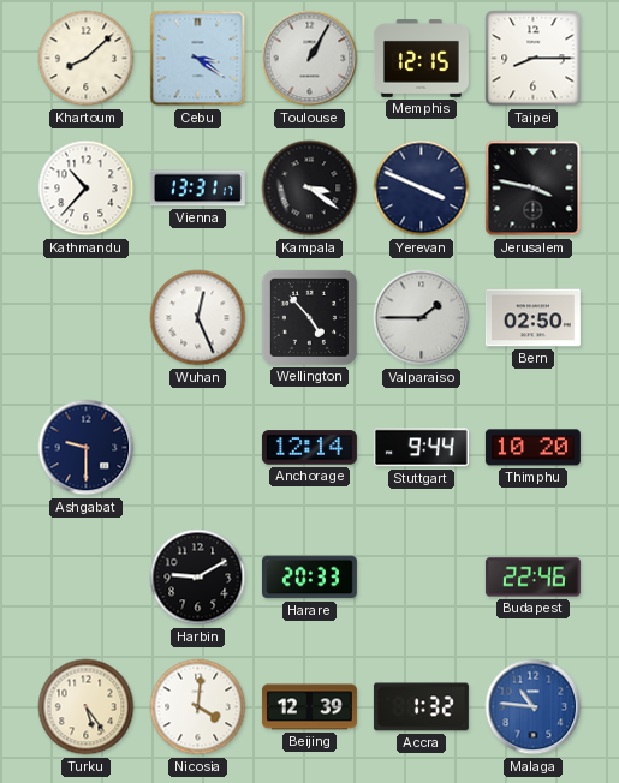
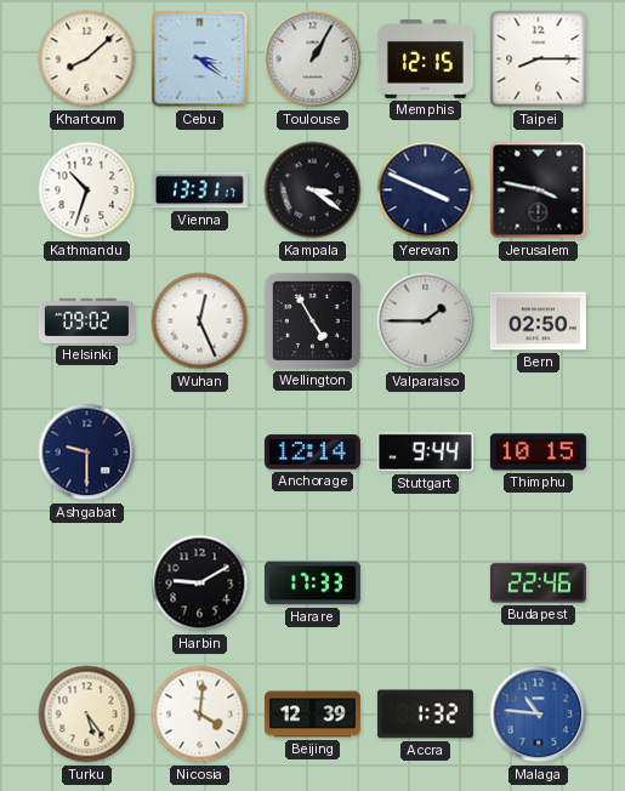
Kathmandu: 10:37 -> 10:33 (87, 190)
Helsinki: none -> 09:02 (86, 320)
Wellington: 4:53 -> 4:55 (312, 320)
Thimphu: 10:20 -> 10:15 (538, 453)
Harare: 20:33 -> 17:33 (312, 584)
